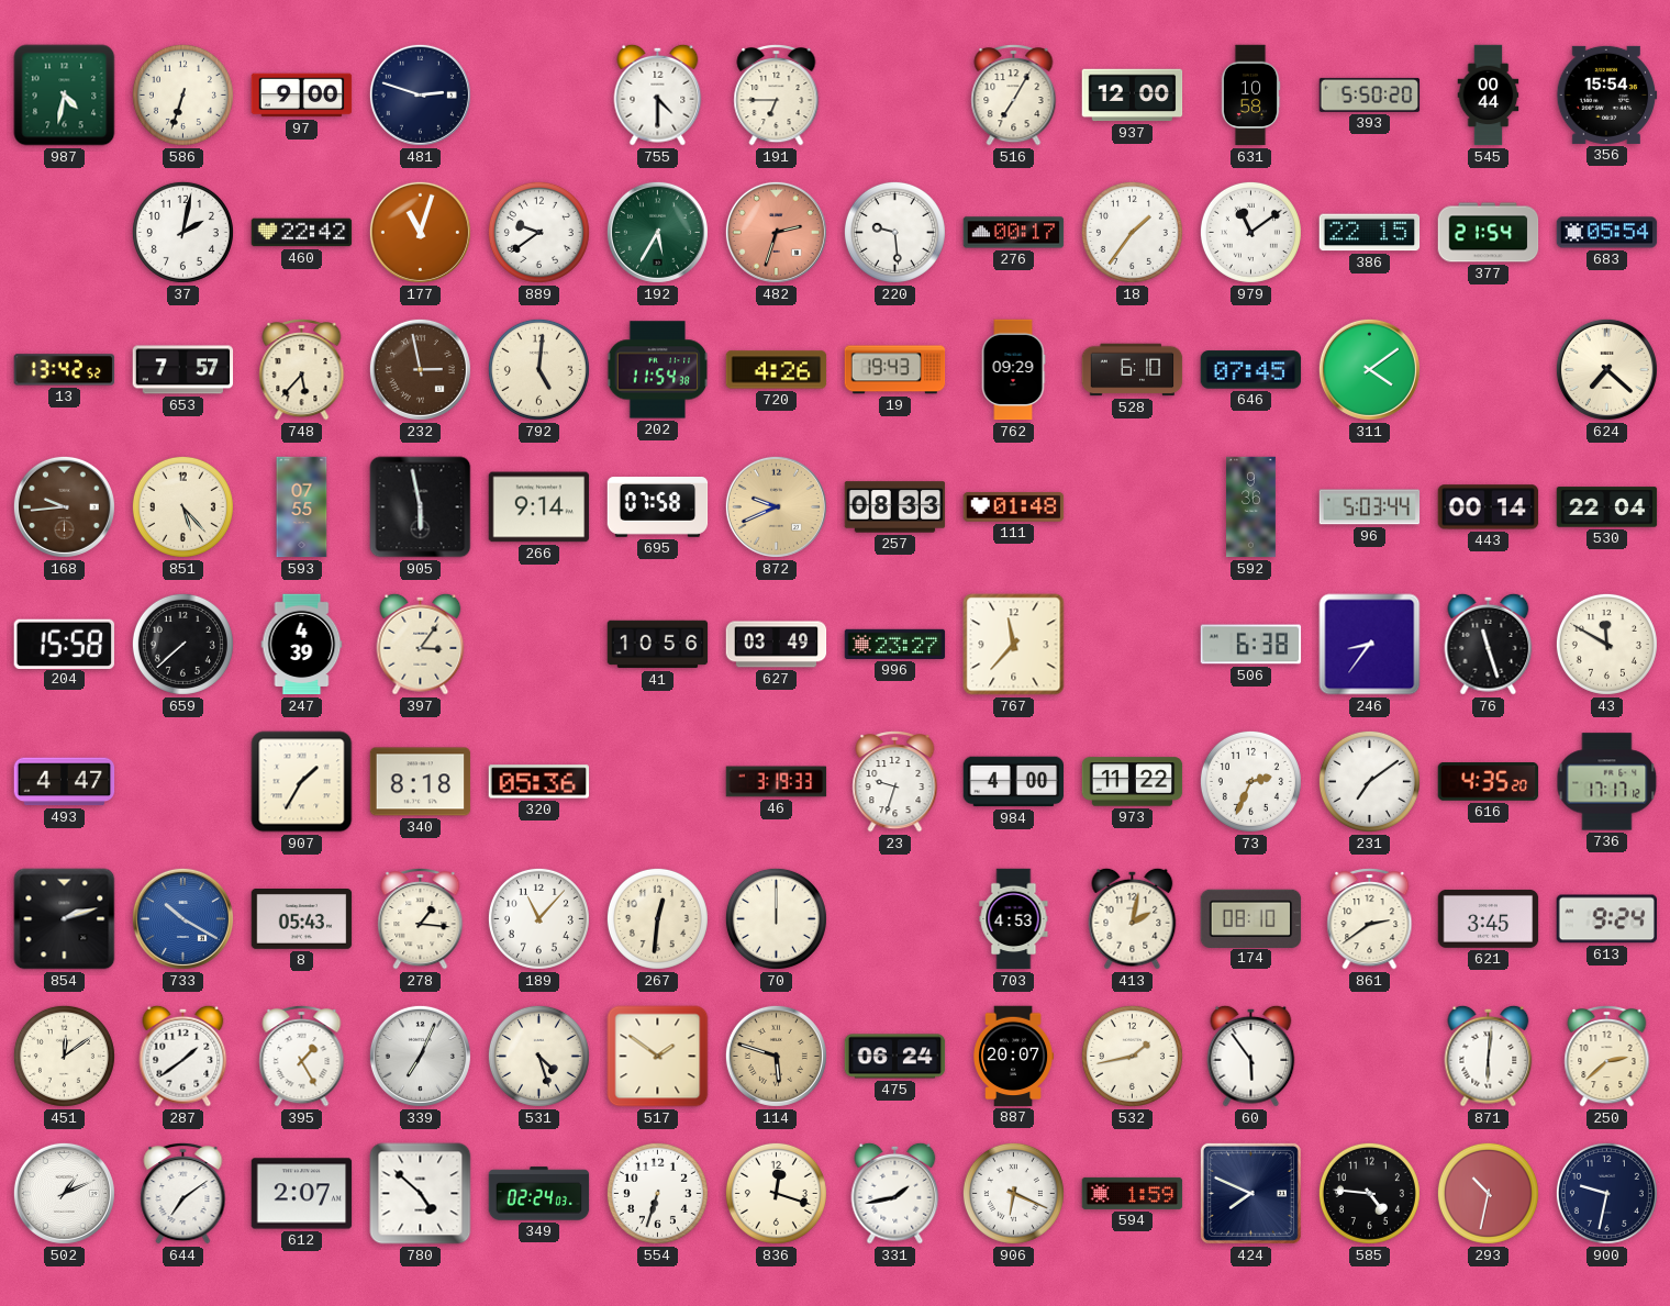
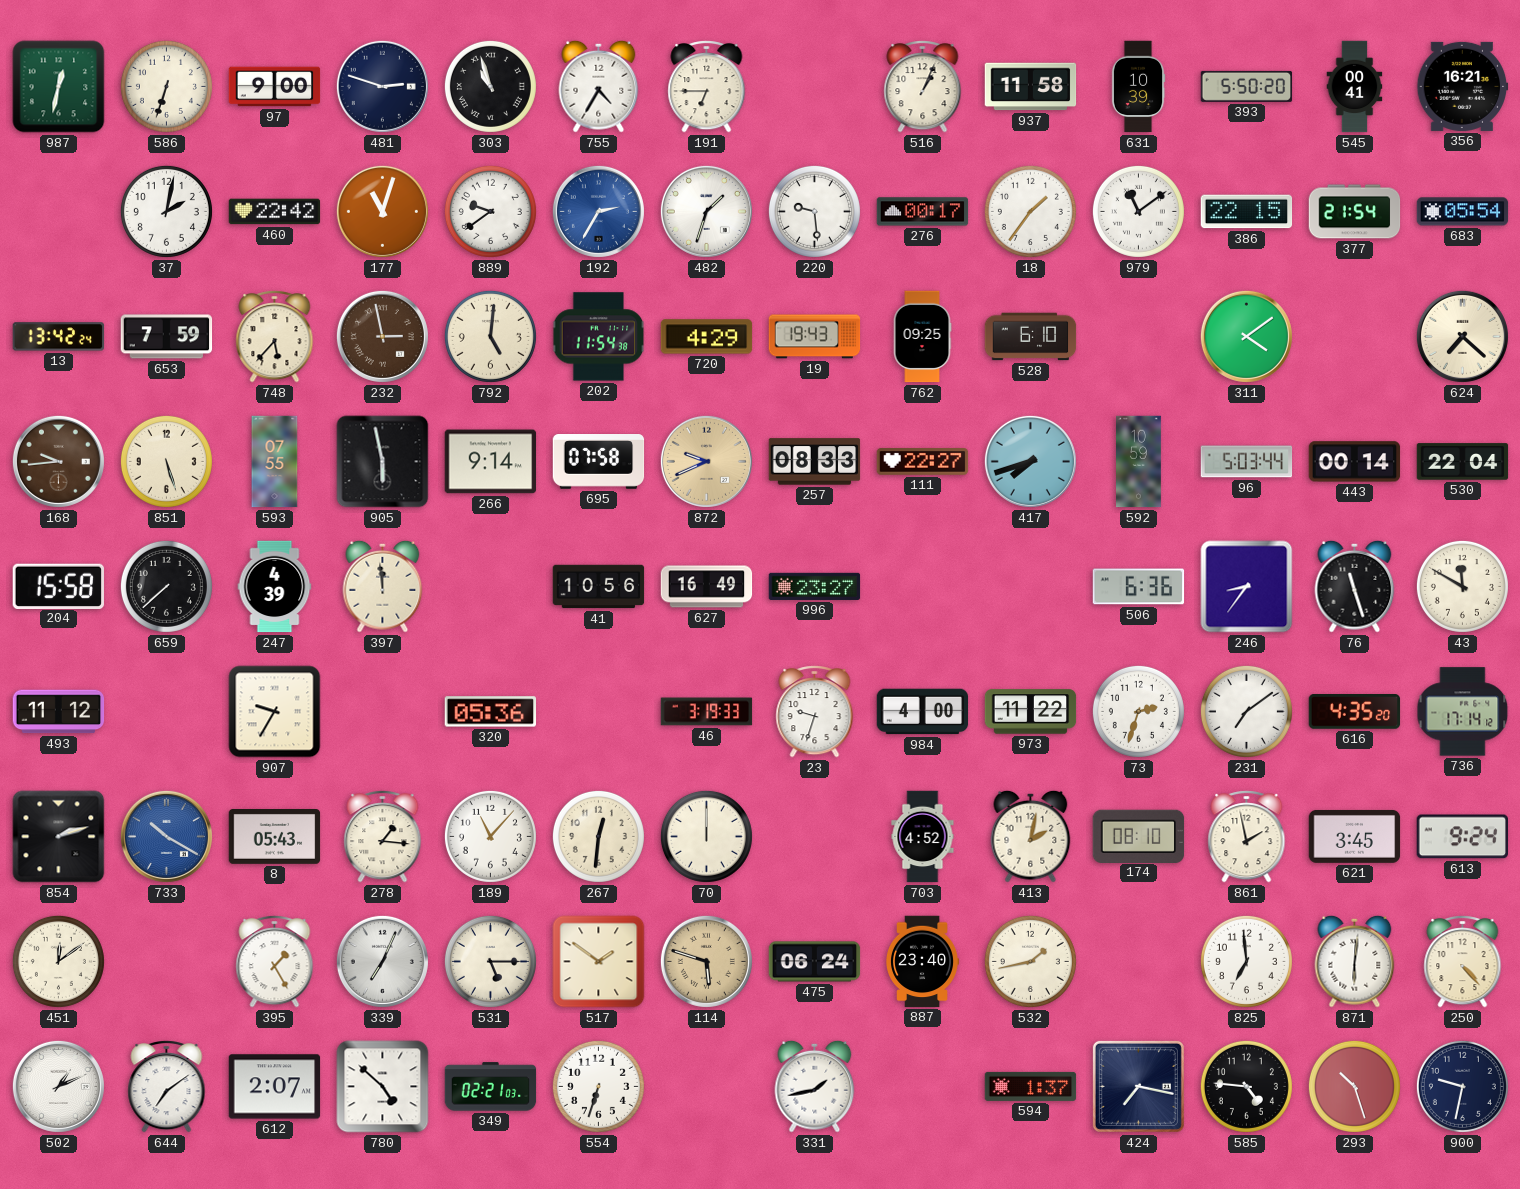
987: 4:32 -> 12:32 (59, 87)
303: none -> 10:57 (490, 86)
755: 4:30 -> 4:35 (599, 86)
516: 7:05 -> 1:04 (923, 87)
937: 12:00 -> 11:58 (1031, 87)
631: 10:58 -> 10:39 (1138, 87)
545: 00:44 -> 00:41 (1355, 87)
356: 15:54 -> 16:21 (1463, 86)
192: 5:35 -> 2:35 (598, 211)
192 dial: green -> blue (598, 211)
482: 2:33 -> 1:33 (706, 211)
482 dial: salmon -> white (706, 211)
13: 13:42:52 -> 13:42:24 (59, 337)
653: 7:57 -> 7:59 (167, 337)
720: 4:26 -> 4:29 (707, 337)
762: 09:29 -> 09:25 (922, 337)
646: 07:45 -> none (1251, 370)
851: 5:23 -> 5:27 (166, 461)
111: 01:48 -> 22:27 (923, 462)
417: none -> 7:42 (1030, 461)
592: 9:36 -> 10:59 (1139, 462)
397: 3:06 -> 11:59 (383, 586)
627: 03:49 -> 16:49 (707, 587)
767: 11:37 -> none (1014, 645)
506: 6:38 -> 6:36 (1139, 587)
493: 4:47 -> 11:12 (59, 712)
907: 1:35 -> 9:35 (275, 712)
340: 8:18 -> none (421, 782)
73: 2:34 -> 2:33 (1138, 711)
736: 17:17 -> 17:14 (1463, 712)
703: 4:53 -> 4:52 (923, 837)
861: 2:39 -> 1:58 (1247, 837)
287: 1:39 -> none (183, 1056)
531: 4:27 -> 5:15 (490, 961)
887: 20:07 -> 23:40 (922, 962)
60: 5:54 -> none (1251, 1056)
825: none -> 6:59 (1246, 961)
250: 2:38 -> 4:23 (1463, 962)
349: 02:24 -> 02:21 (491, 1087)
836: 12:18 -> none (776, 1193)
906: 6:19 -> none (1013, 1193)
594: 1:59 -> 1:37 (1031, 1086)
424: 7:49 -> 7:17 (1138, 1086)
293: 10:32 -> 10:27 (1354, 1086)
